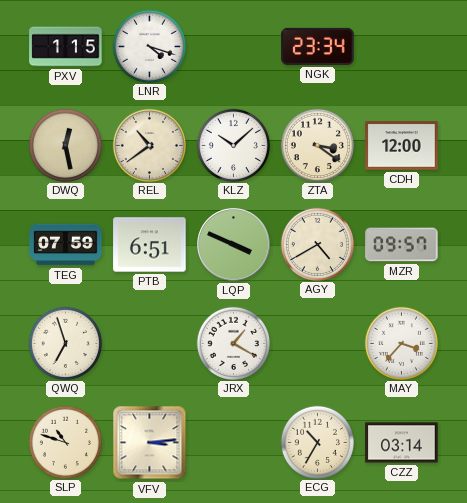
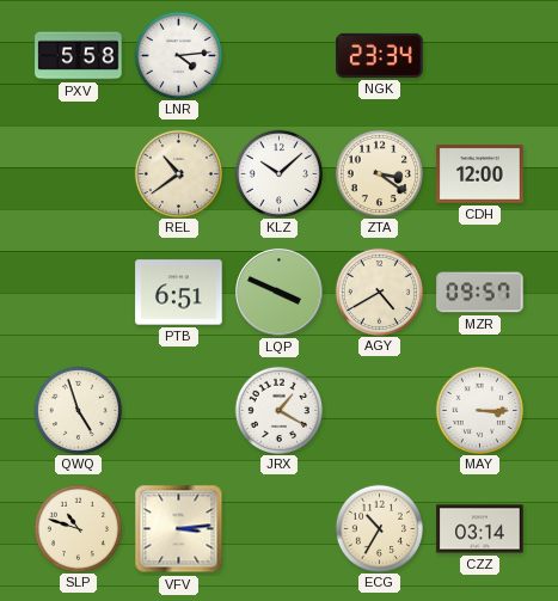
PXV: 1:15 -> 5:58 (79, 56)
LNR: 4:18 -> 4:14 (178, 55)
DWQ: 12:28 -> none (65, 145)
TEG: 07:59 -> none (66, 245)
QWQ: 6:57 -> 4:57 (78, 410)
MAY: 3:37 -> 3:15 (479, 410)
